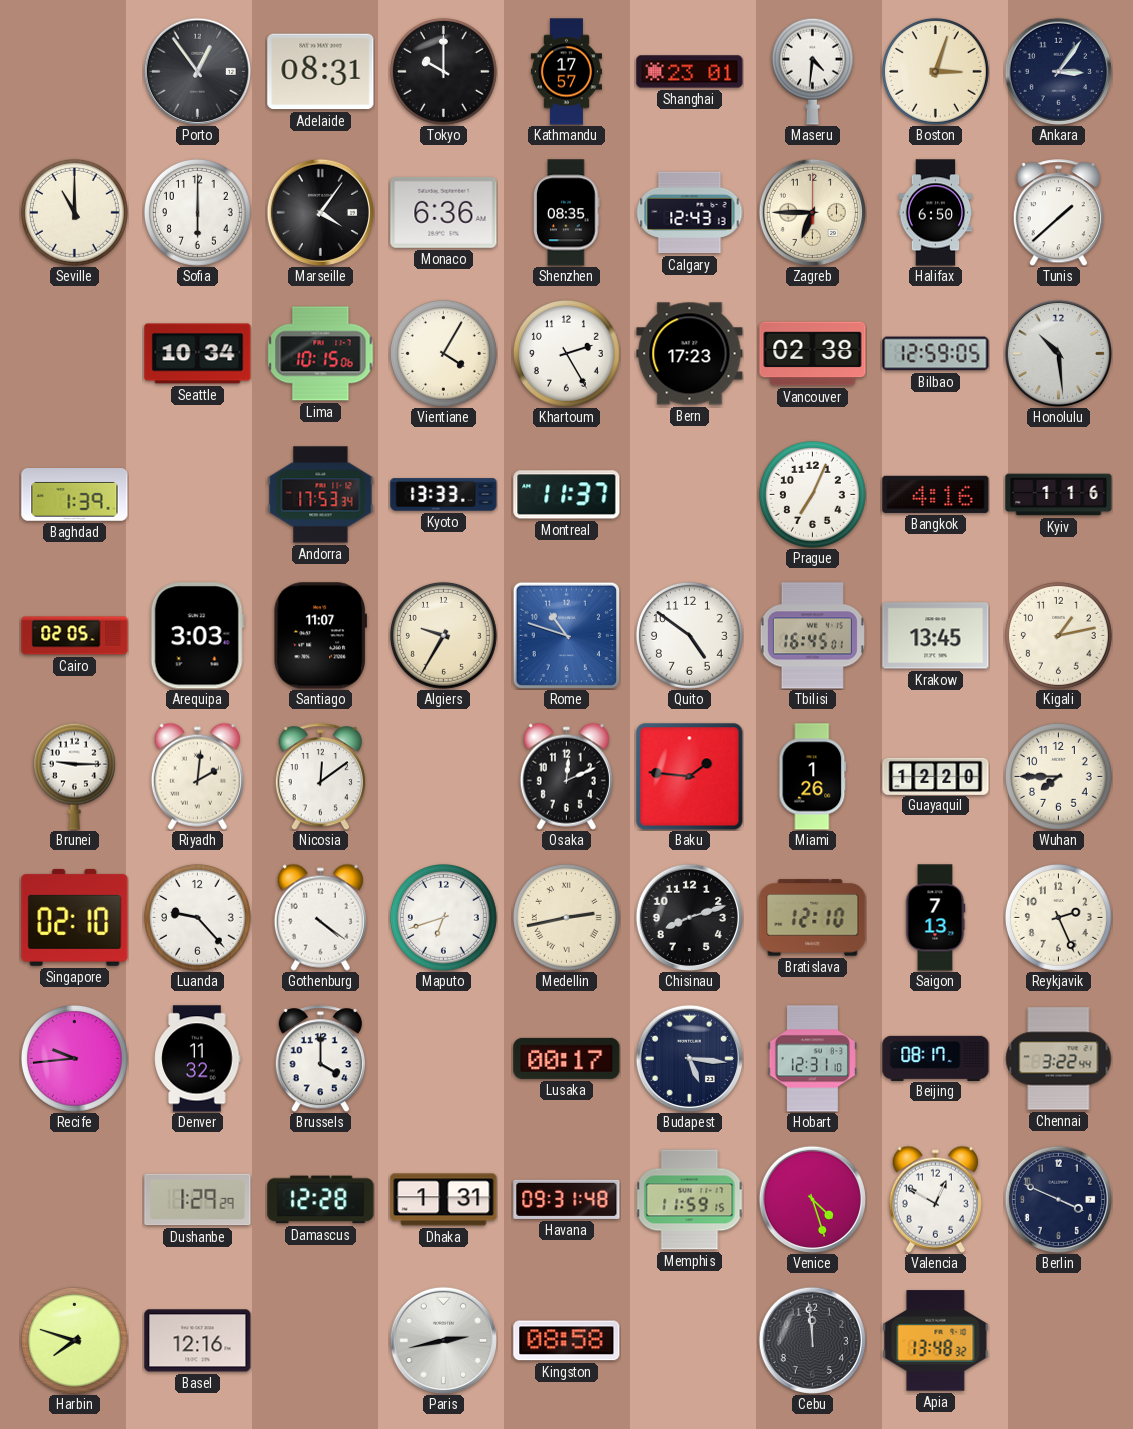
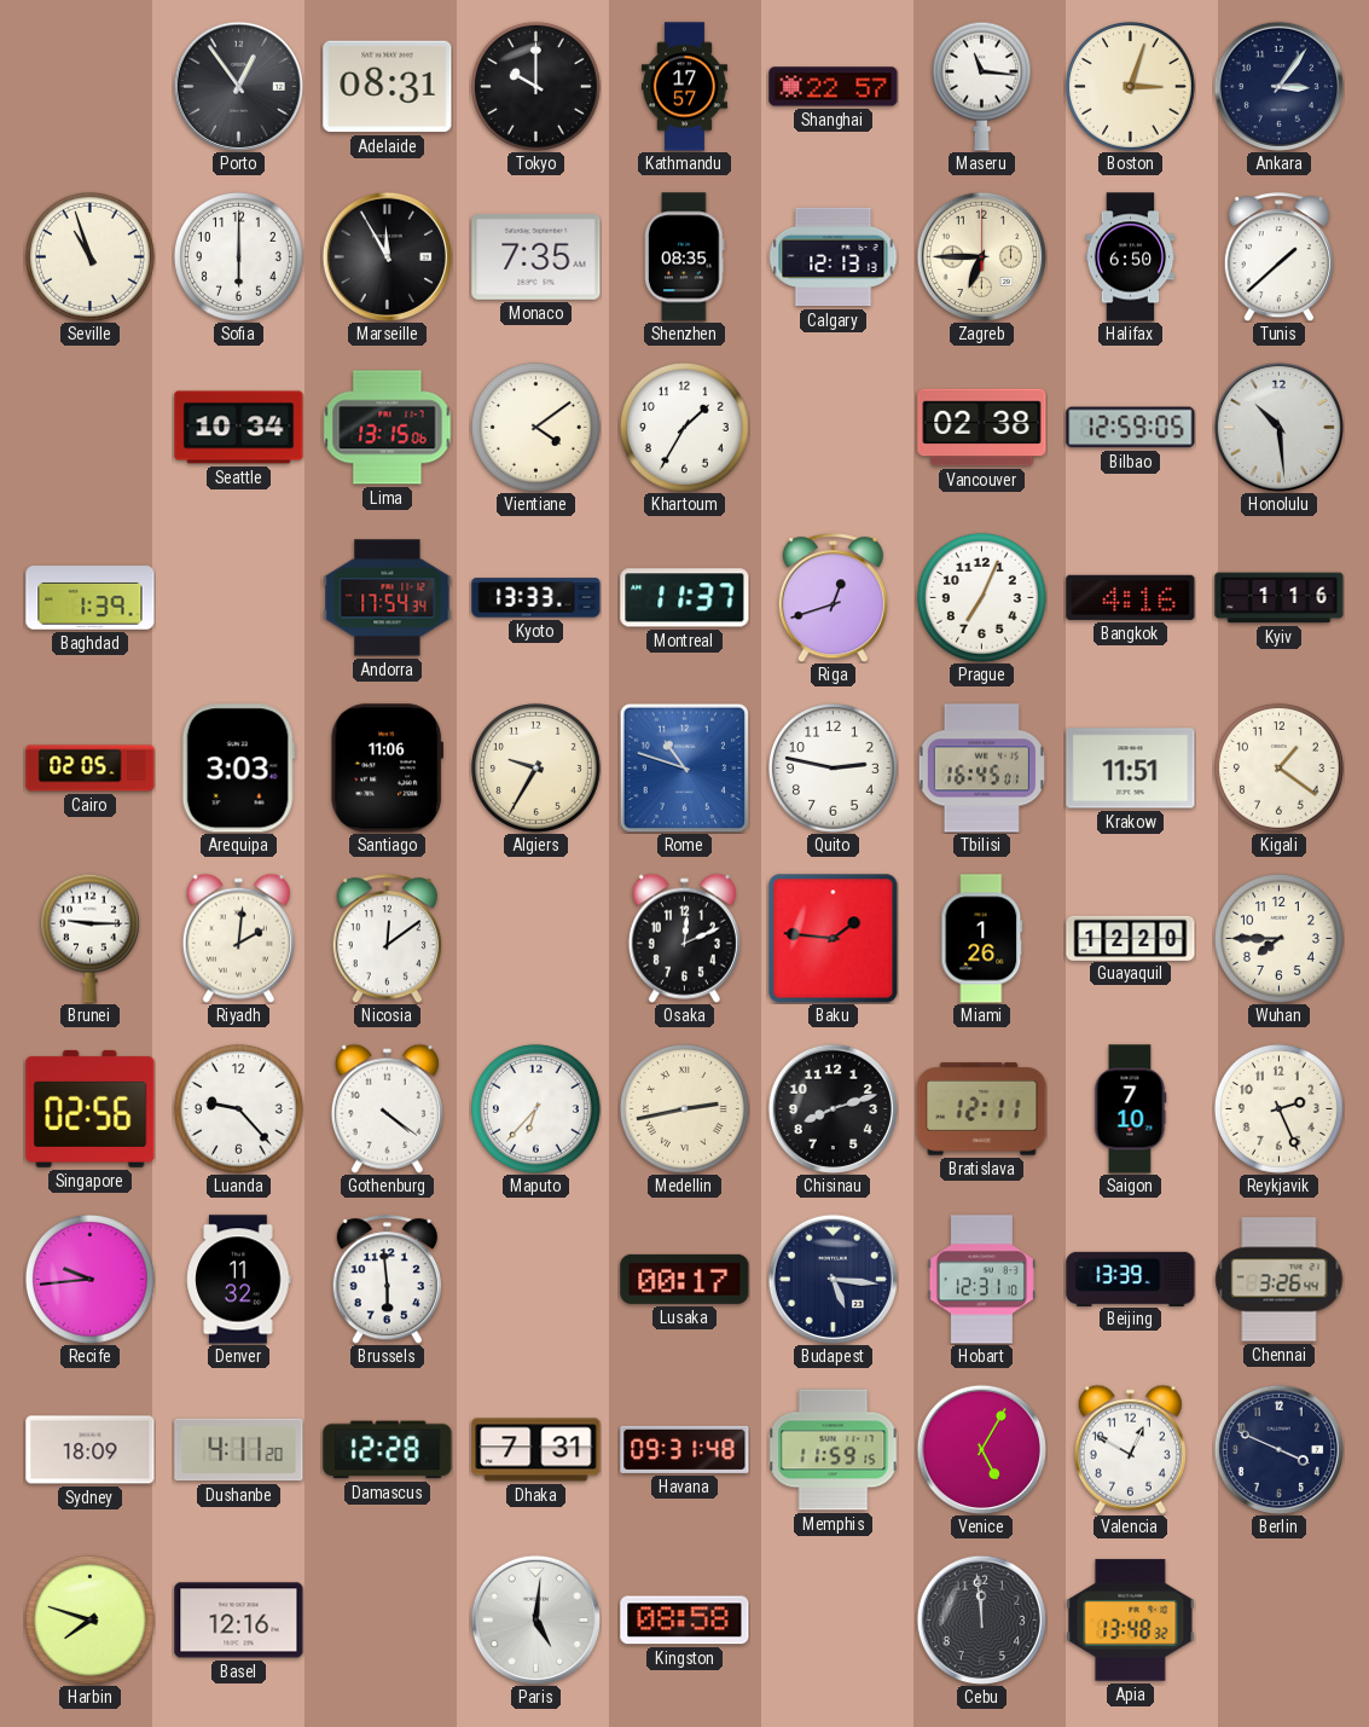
Shanghai: 23:01 -> 22:57 (834, 87)
Maseru: 4:31 -> 11:16 (981, 86)
Seville: 11:00 -> 10:57 (89, 256)
Marseille: 4:06 -> 11:55 (387, 256)
Monaco: 6:36 -> 7:35 (536, 256)
Calgary: 12:43 -> 12:13 (833, 257)
Lima: 10:15 -> 13:15 (388, 428)
Vientiane: 4:05 -> 4:09 (535, 427)
Khartoum: 2:25 -> 1:35 (684, 427)
Bern: 17:23 -> none (690, 354)
Andorra: 17:53 -> 17:54 (388, 598)
Riga: none -> 12:42 (833, 598)
Santiago: 11:07 -> 11:06 (387, 769)
Quito: 4:51 -> 2:47 (833, 767)
Krakow: 13:45 -> 11:51 (1131, 769)
Kigali: 1:13 -> 1:21 (1278, 767)
Singapore: 02:10 -> 02:56 (91, 1108)
Maputo: 6:42 -> 6:37 (535, 1108)
Bratislava: 12:10 -> 12:11 (982, 1109)
Saigon: 7:13 -> 7:10 (1130, 1109)
Brussels: 4:00 -> 5:59 (387, 1280)
Beijing: 08:17 -> 13:39 (1131, 1279)
Chennai: 3:22 -> 3:26 (1280, 1280)
Sydney: none -> 18:09 (91, 1450)
Dushanbe: 1:29 -> 4:11 (239, 1450)
Dhaka: 1:31 -> 7:31 (536, 1450)
Venice: 4:27 -> 5:05 (981, 1449)
Paris: 2:43 -> 5:01 (535, 1619)
